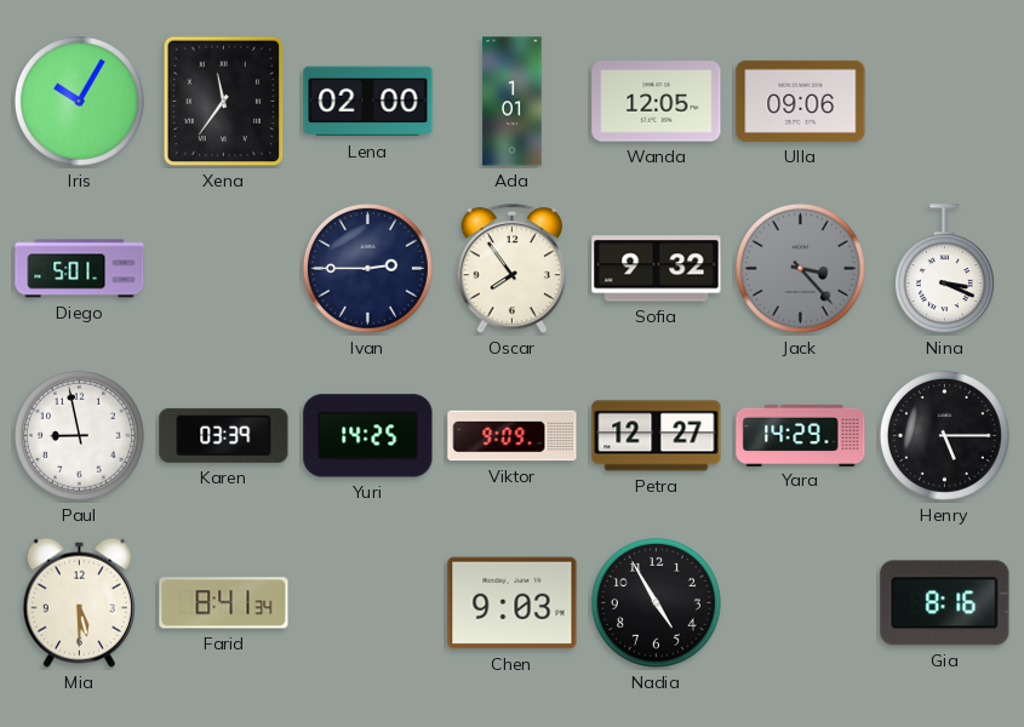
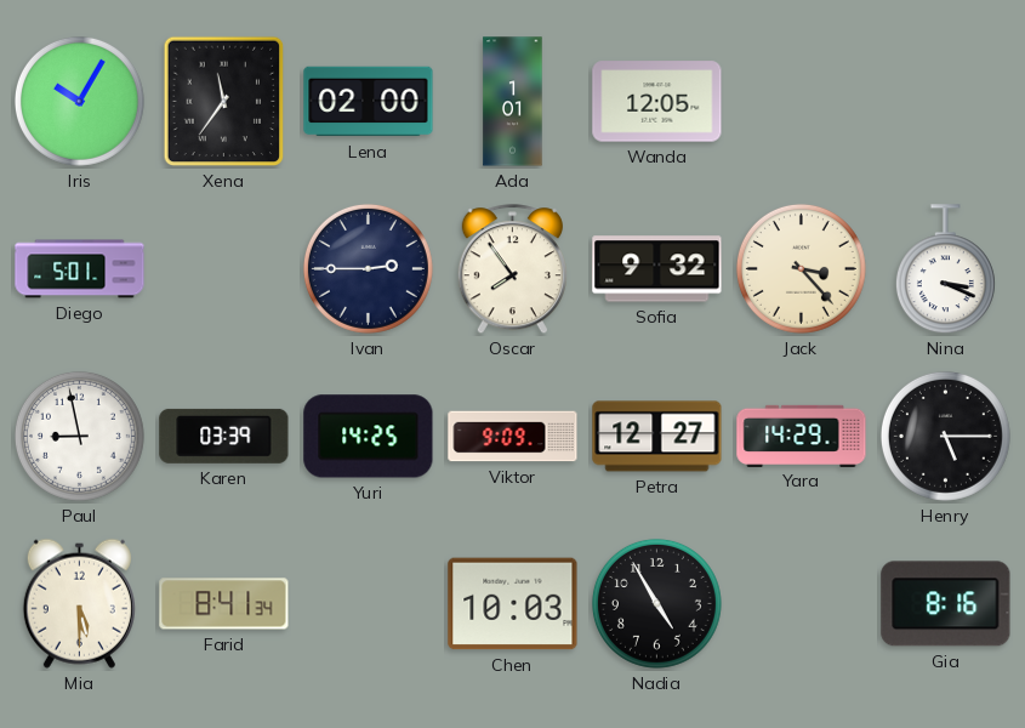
Ulla: 09:06 -> none (801, 101)
Jack dial: grey -> cream (801, 268)
Chen: 9:03 -> 10:03 (513, 604)
